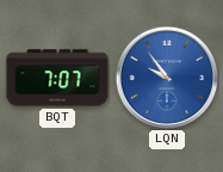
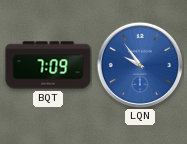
BQT: 7:07 -> 7:09 (48, 65)
